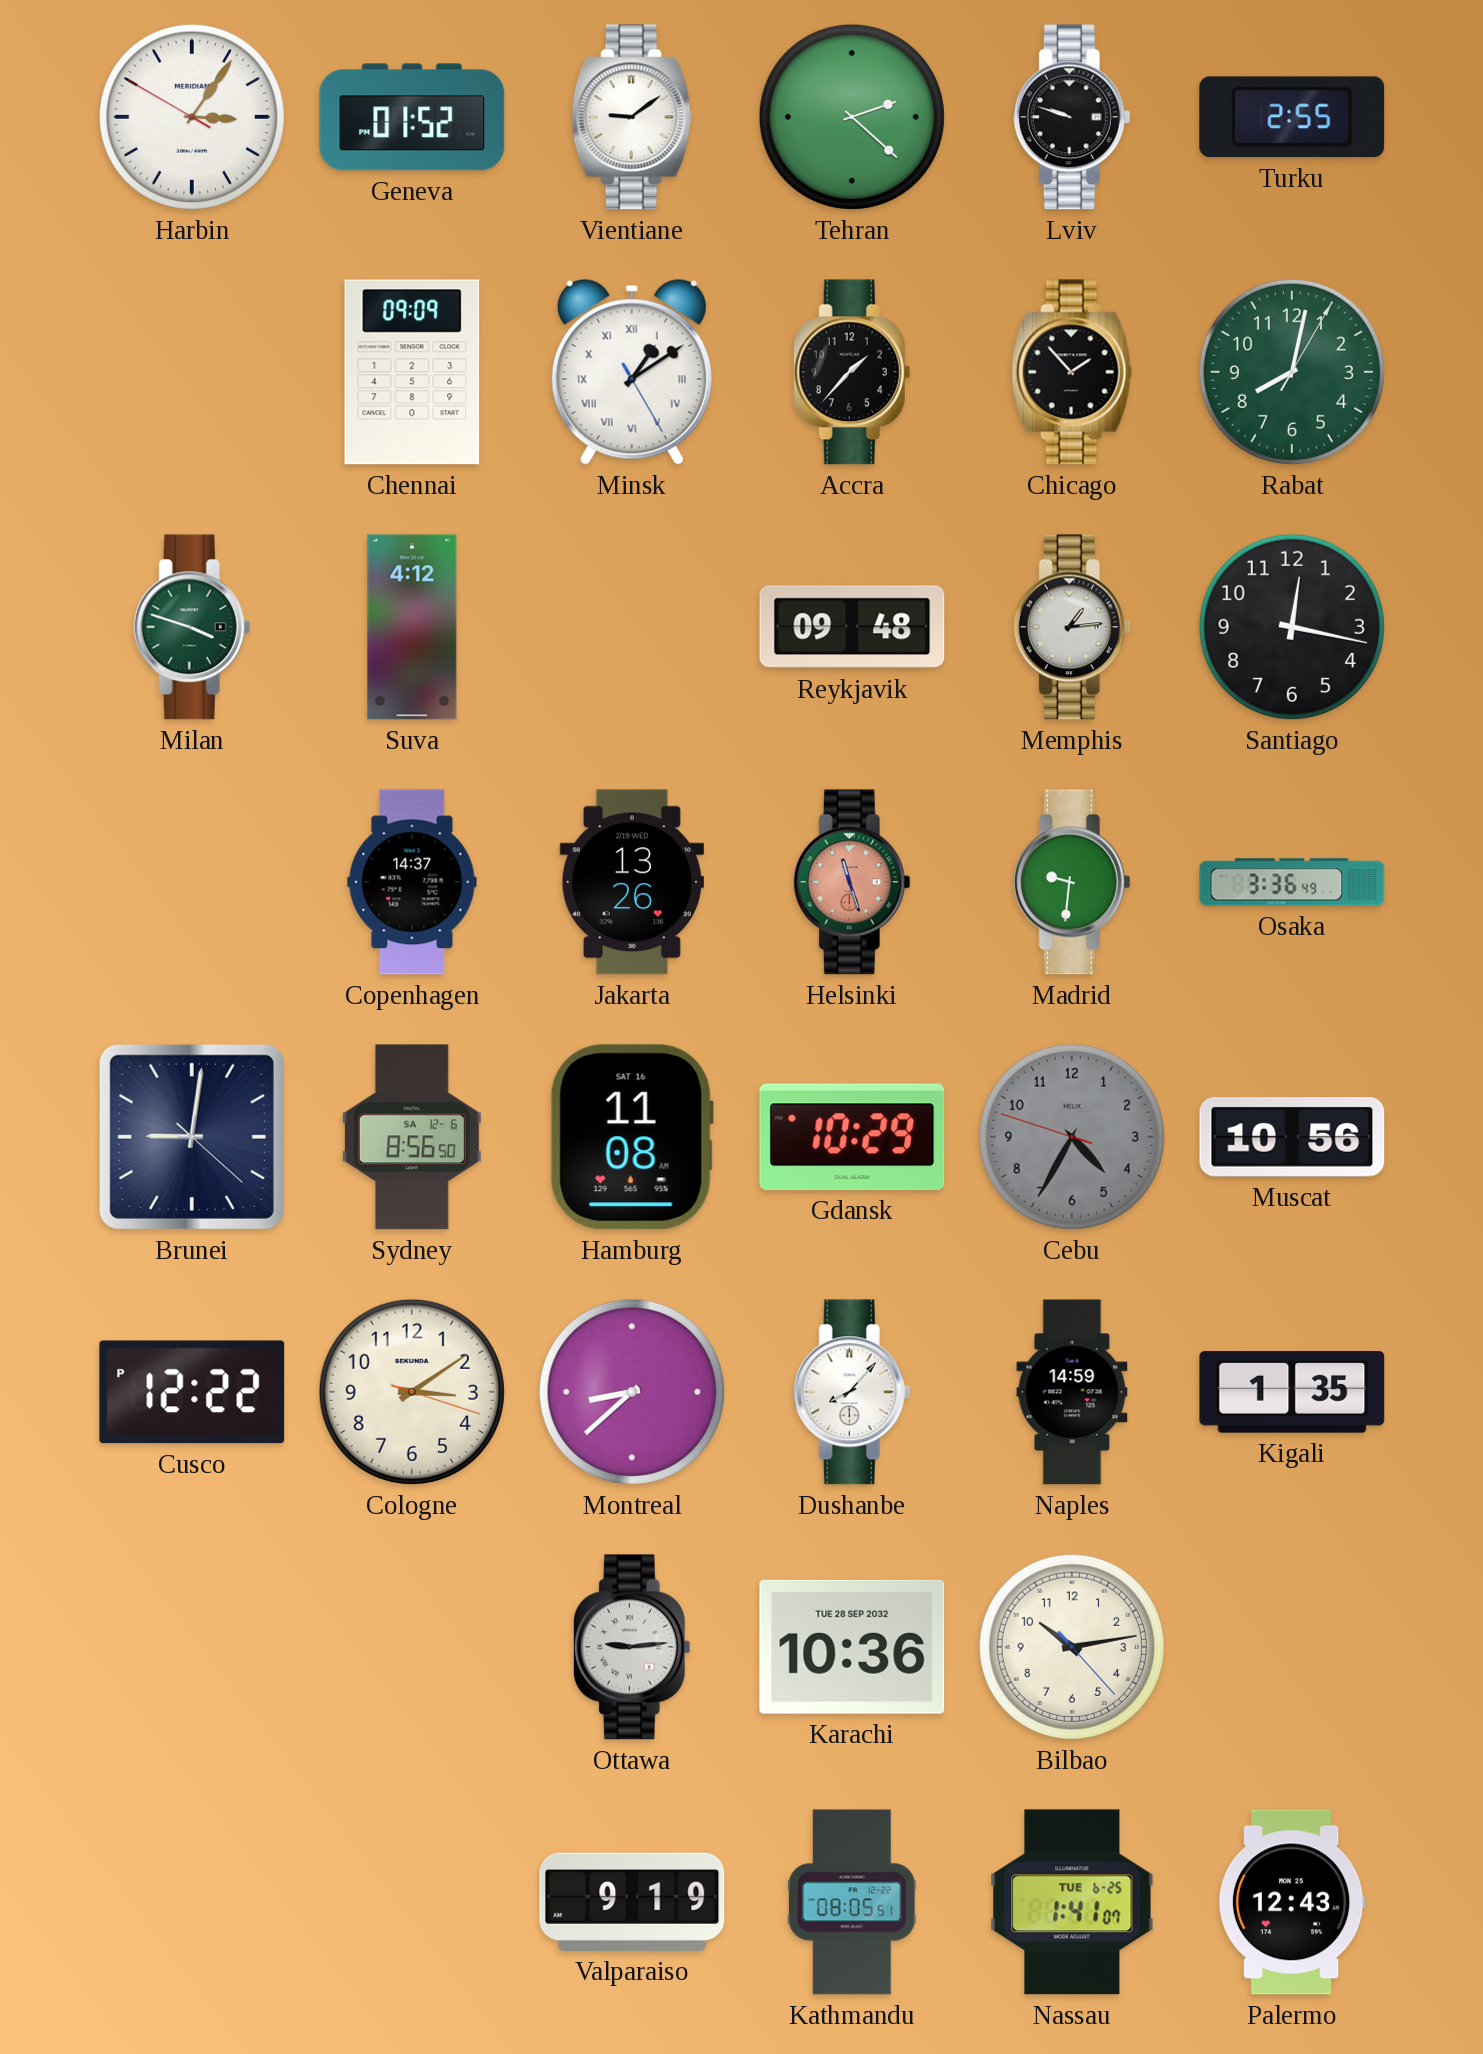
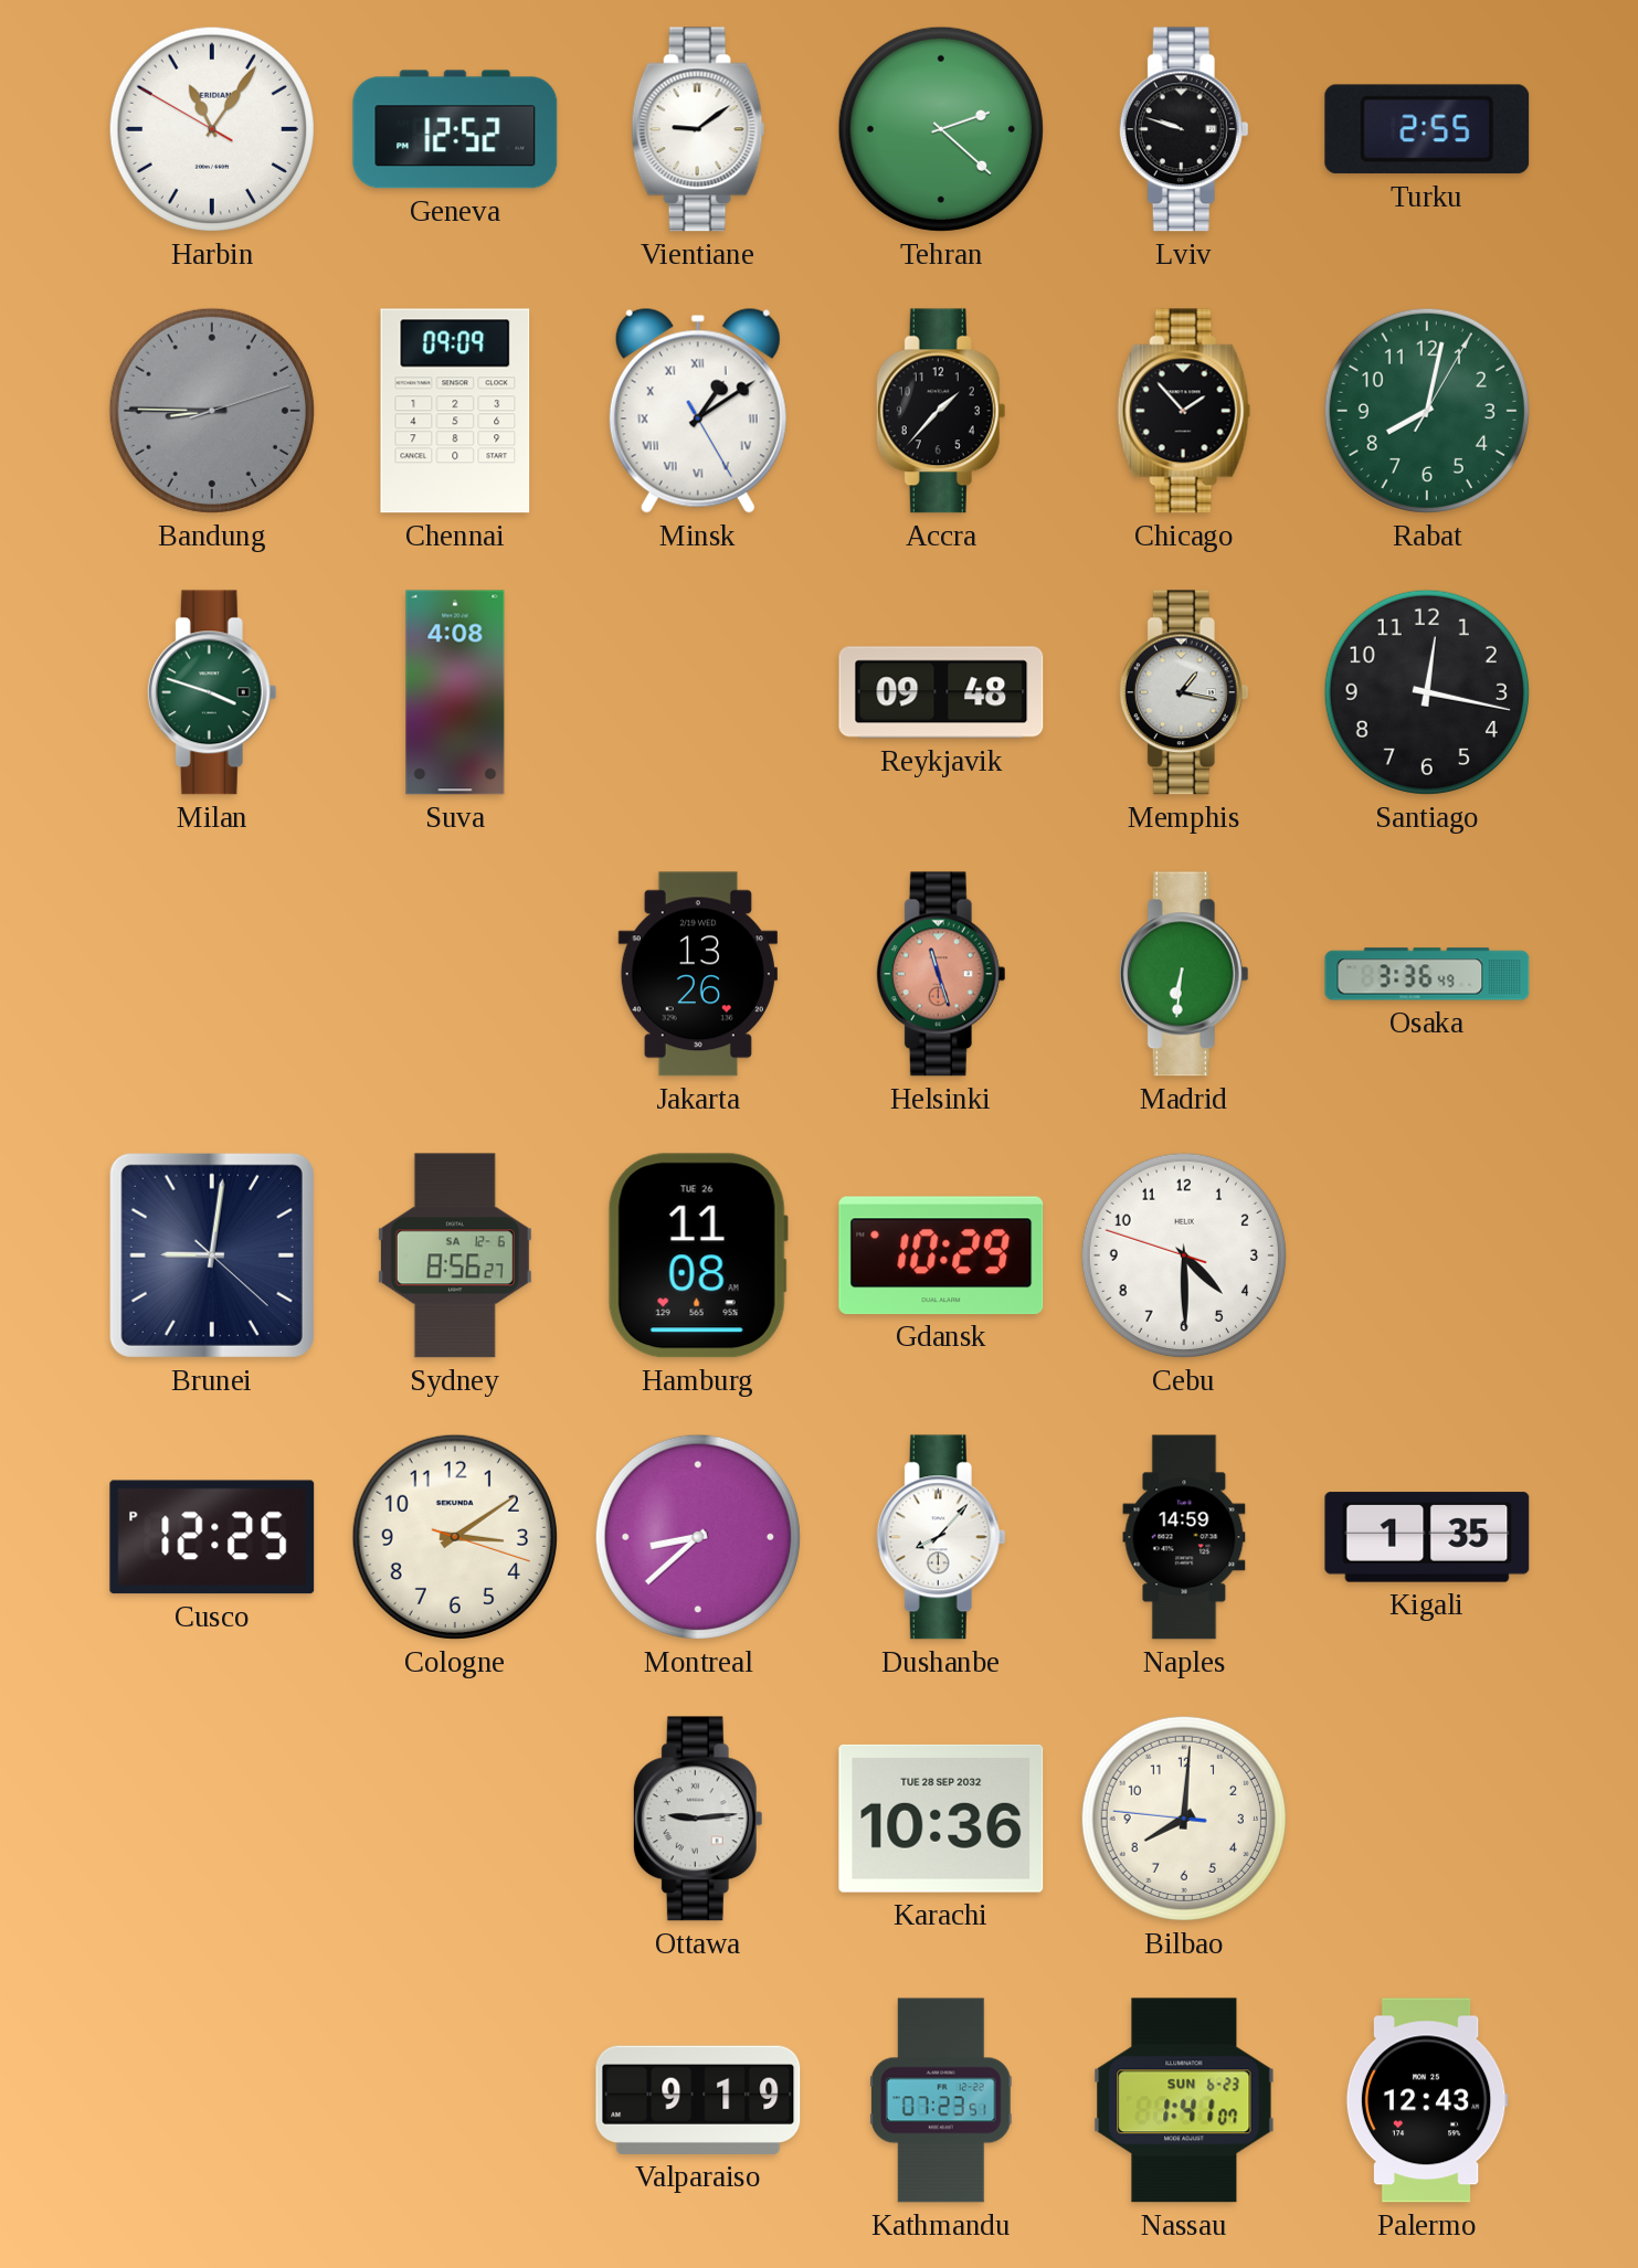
Harbin: 3:05 -> 11:05 (212, 129)
Geneva: 01:52 -> 12:52 (455, 129)
Bandung: none -> 8:45 (212, 411)
Suva: 4:12 -> 4:08 (455, 692)
Memphis: 1:14 -> 1:17 (1184, 692)
Copenhagen: 14:37 -> none (412, 882)
Madrid: 9:31 -> 6:31 (1184, 974)
Sydney: 8:56:50 -> 8:56:27 (455, 1255)
Hamburg date: SAT 16 -> TUE 26 (698, 1255)
Cebu: 4:34 -> 4:29 (1184, 1255)
Cebu dial: grey -> white (1184, 1255)
Muscat: 10:56 -> none (1292, 1137)
Cusco: 12:22 -> 12:25 (212, 1537)
Bilbao: 10:13 -> 8:00 (1184, 1819)
Kathmandu: 08:05 -> 07:23 (941, 2100)
Nassau date: TUE 6-25 -> SUN 6-23 (1184, 2100)
